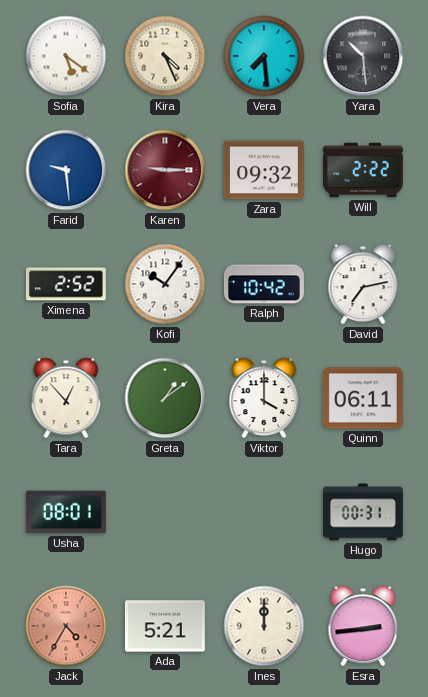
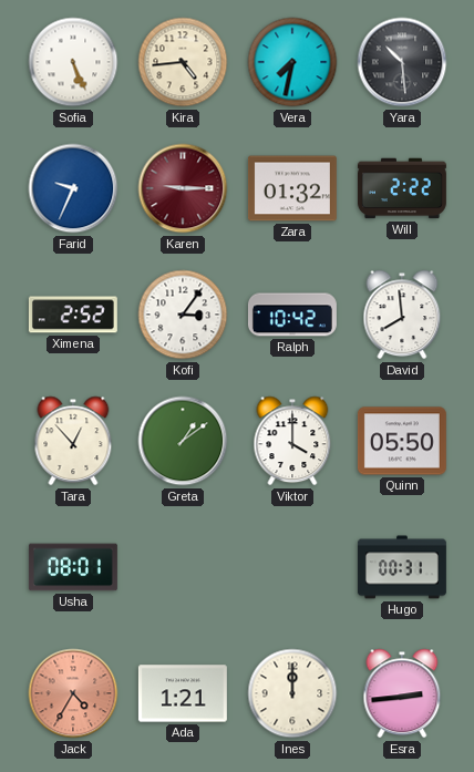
Sofia: 5:21 -> 5:26 (73, 62)
Kira: 4:26 -> 4:44 (183, 62)
Vera: 7:29 -> 7:32 (292, 62)
Farid: 9:29 -> 9:34 (73, 188)
Zara: 09:32 -> 01:32 (292, 188)
Kofi: 10:06 -> 3:06 (183, 315)
David: 7:13 -> 7:59 (402, 315)
Quinn: 06:11 -> 05:50 (402, 441)
Ada: 5:21 -> 1:21 (183, 693)
